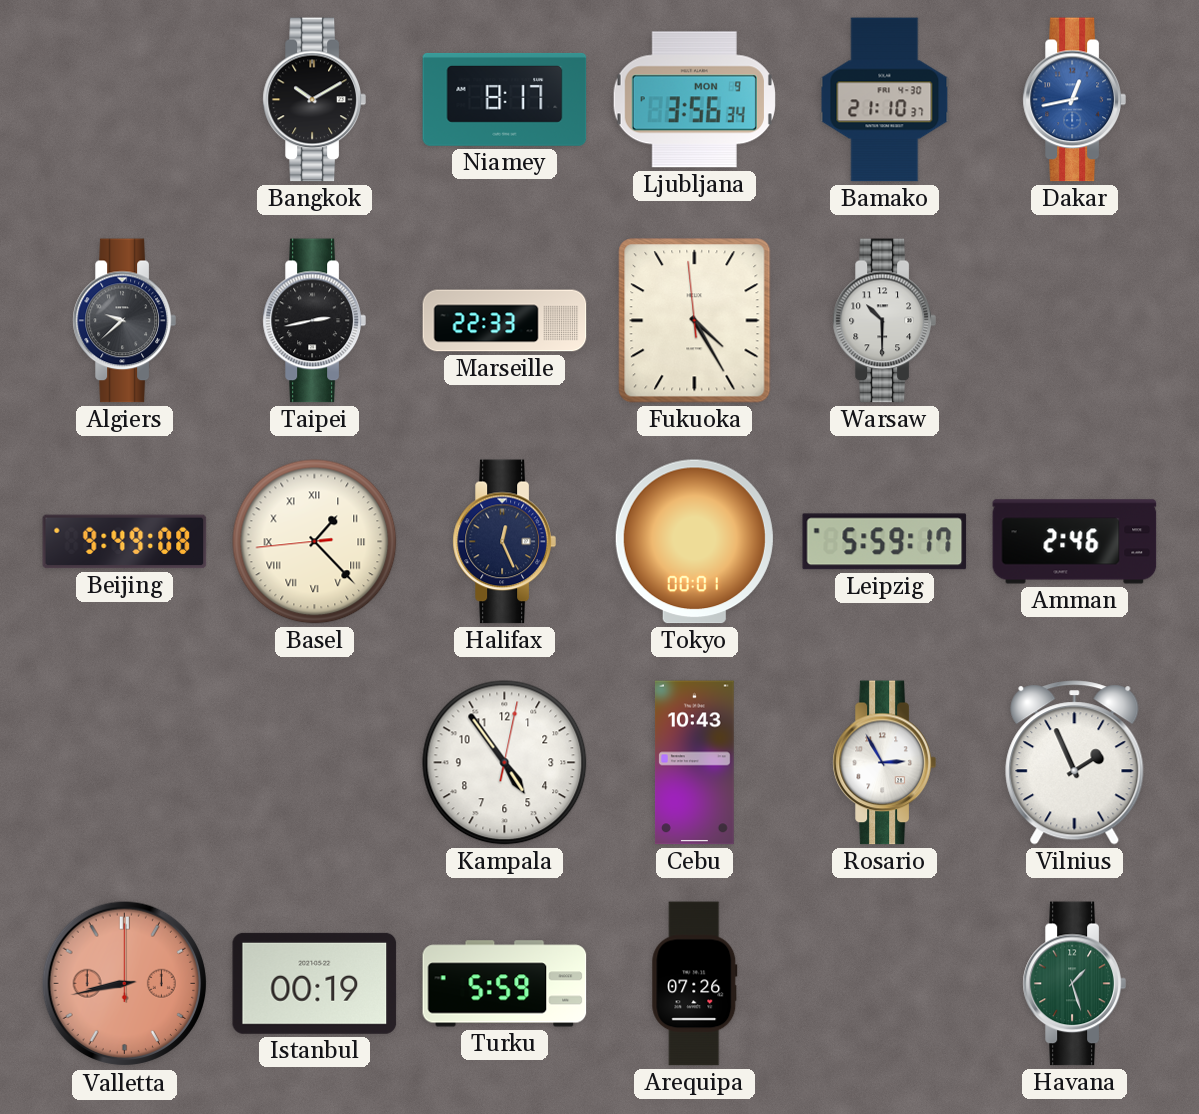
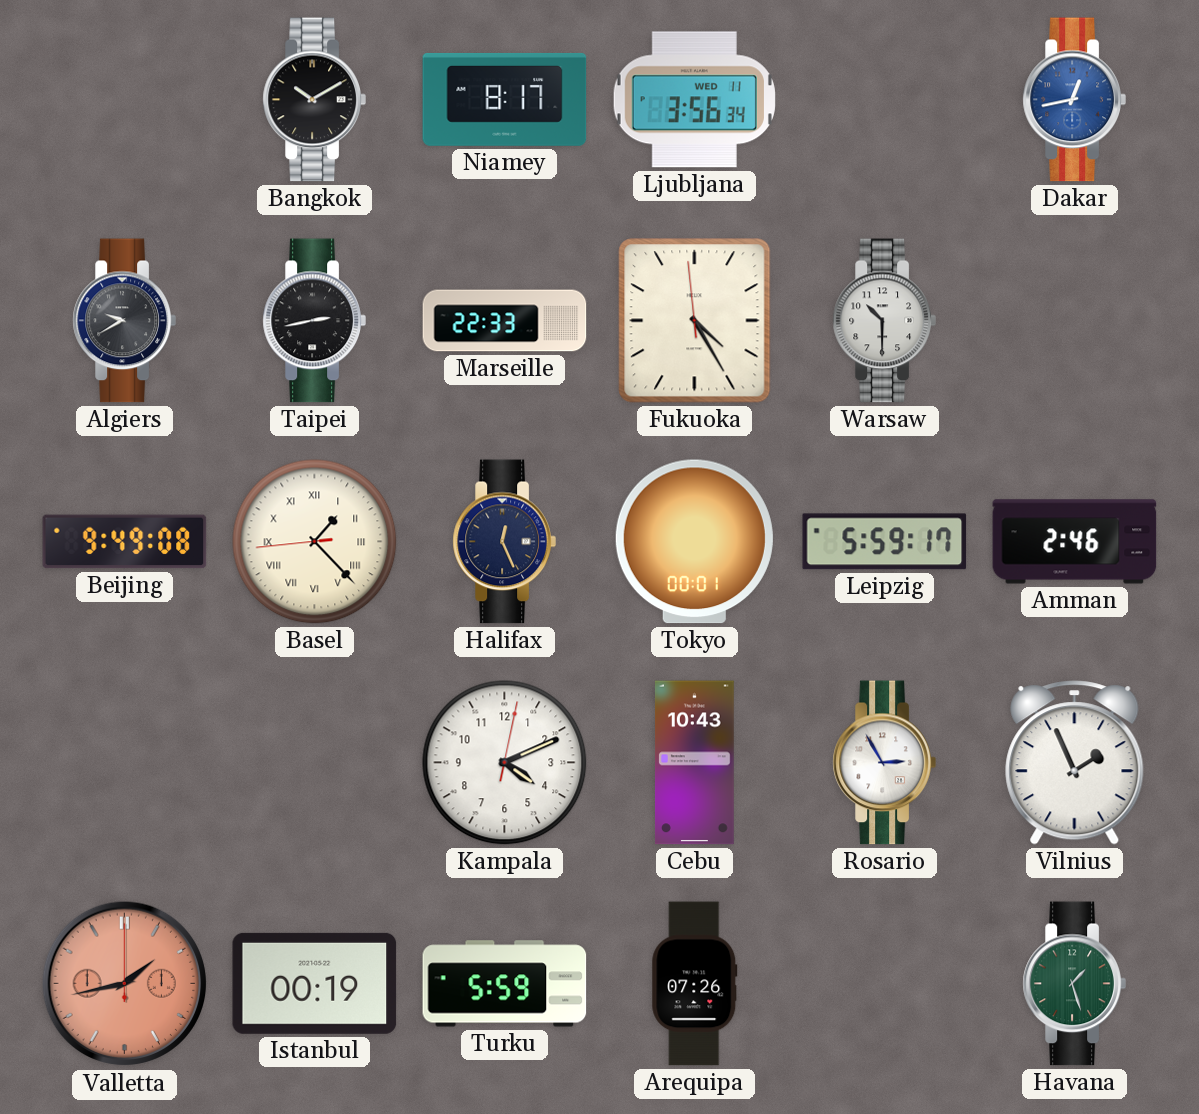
Ljubljana date: MON 9 -> WED 11 (694, 100)
Bamako: 21:10 -> none (885, 100)
Algiers: 9:38 -> 9:40 (124, 321)
Kampala: 4:54 -> 4:11 (505, 763)
Valletta: 8:43 -> 1:43 (125, 984)
